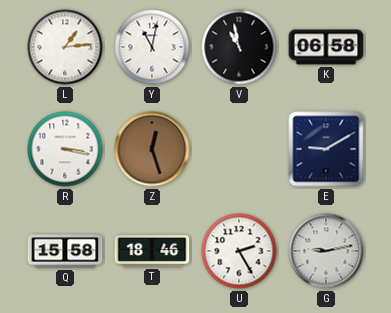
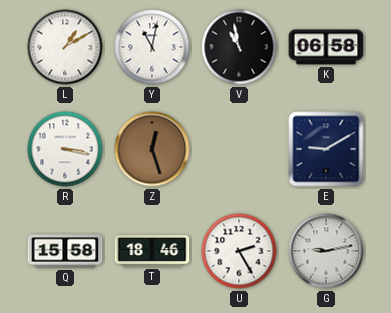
L: 1:14 -> 1:10 (65, 47)
